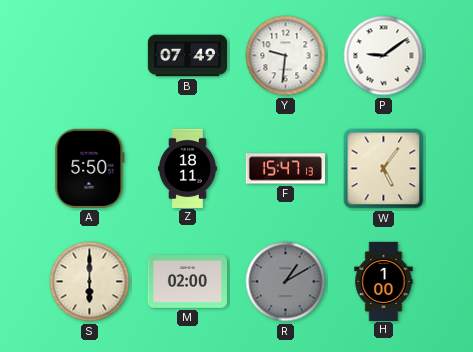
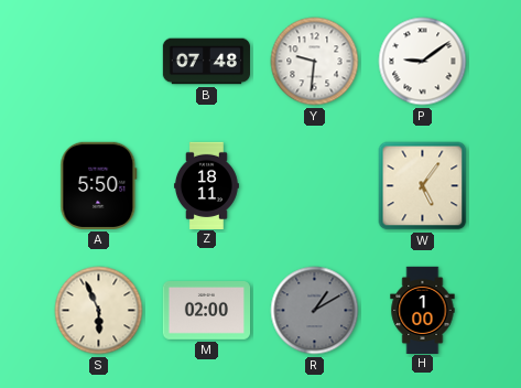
B: 07:49 -> 07:48 (206, 62)
F: 15:47 -> none (285, 169)
S: 6:00 -> 5:56 (99, 311)
